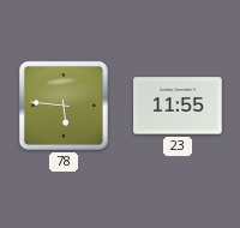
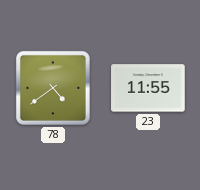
78: 5:46 -> 4:39 (53, 88)
